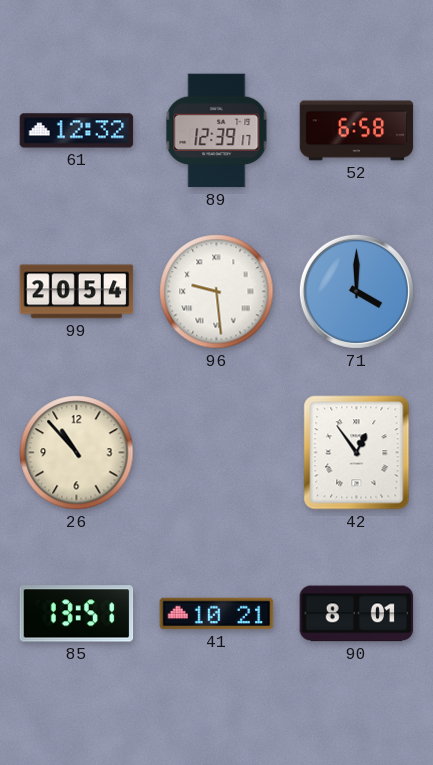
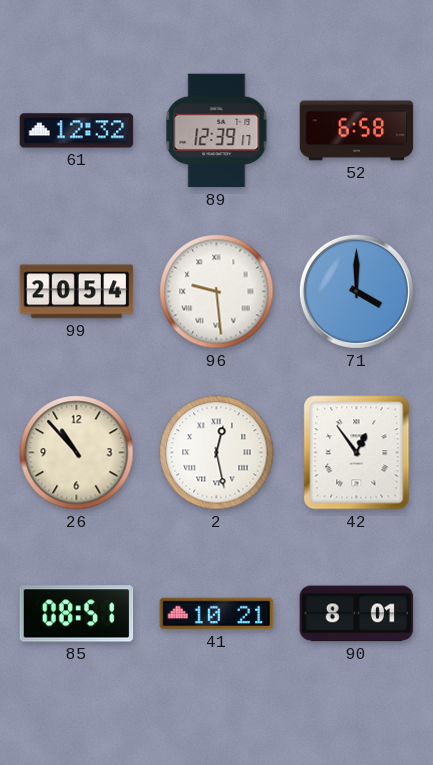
2: none -> 12:28 (217, 453)
85: 13:51 -> 08:51 (77, 614)
